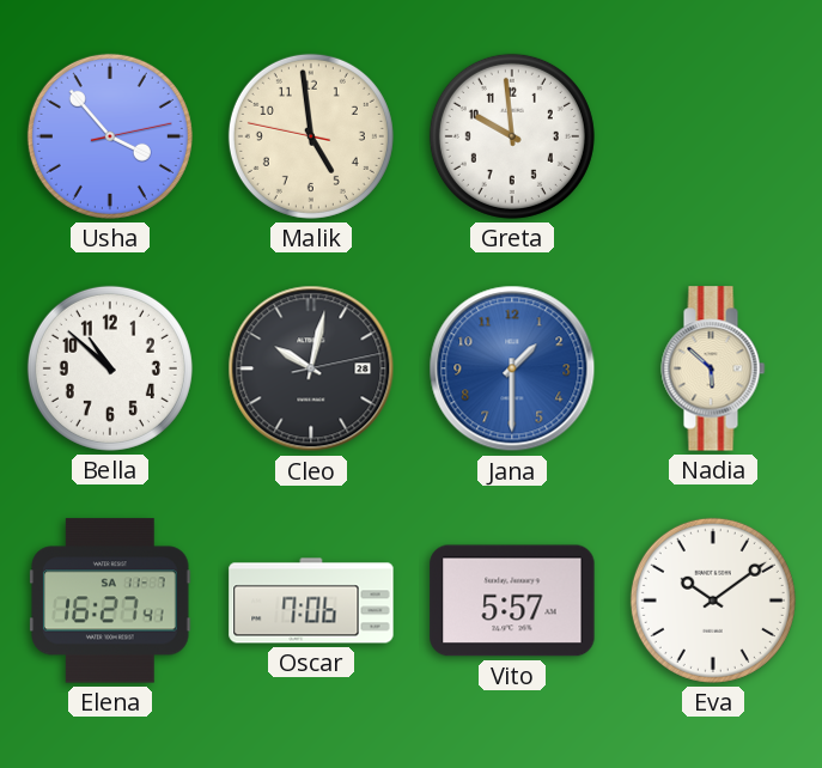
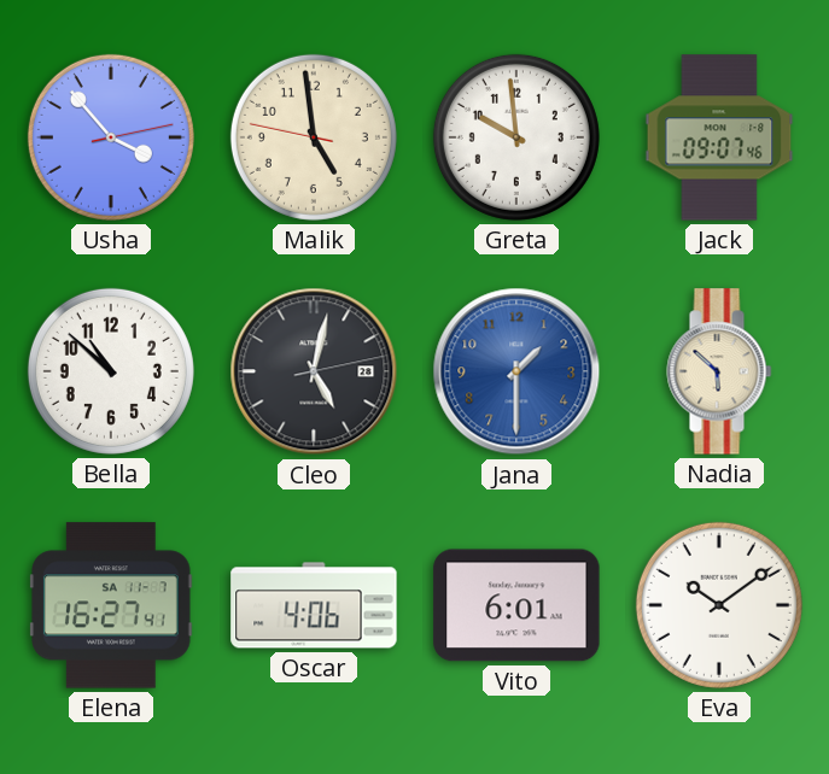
Jack: none -> 09:07 (719, 137)
Cleo: 10:02 -> 5:02 (314, 371)
Oscar: 7:06 -> 4:06 (314, 605)
Vito: 5:57 -> 6:01 (516, 605)
